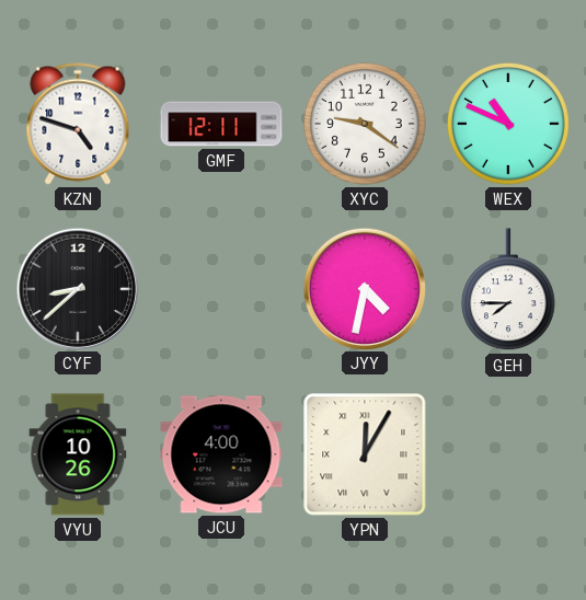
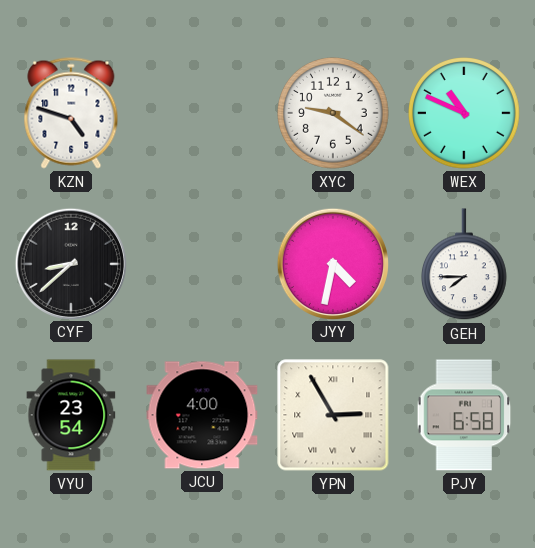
GMF: 12:11 -> none (221, 124)
VYU: 10:26 -> 23:54 (71, 415)
YPN: 12:05 -> 2:55 (333, 415)
PJY: none -> 6:58 (464, 415)
